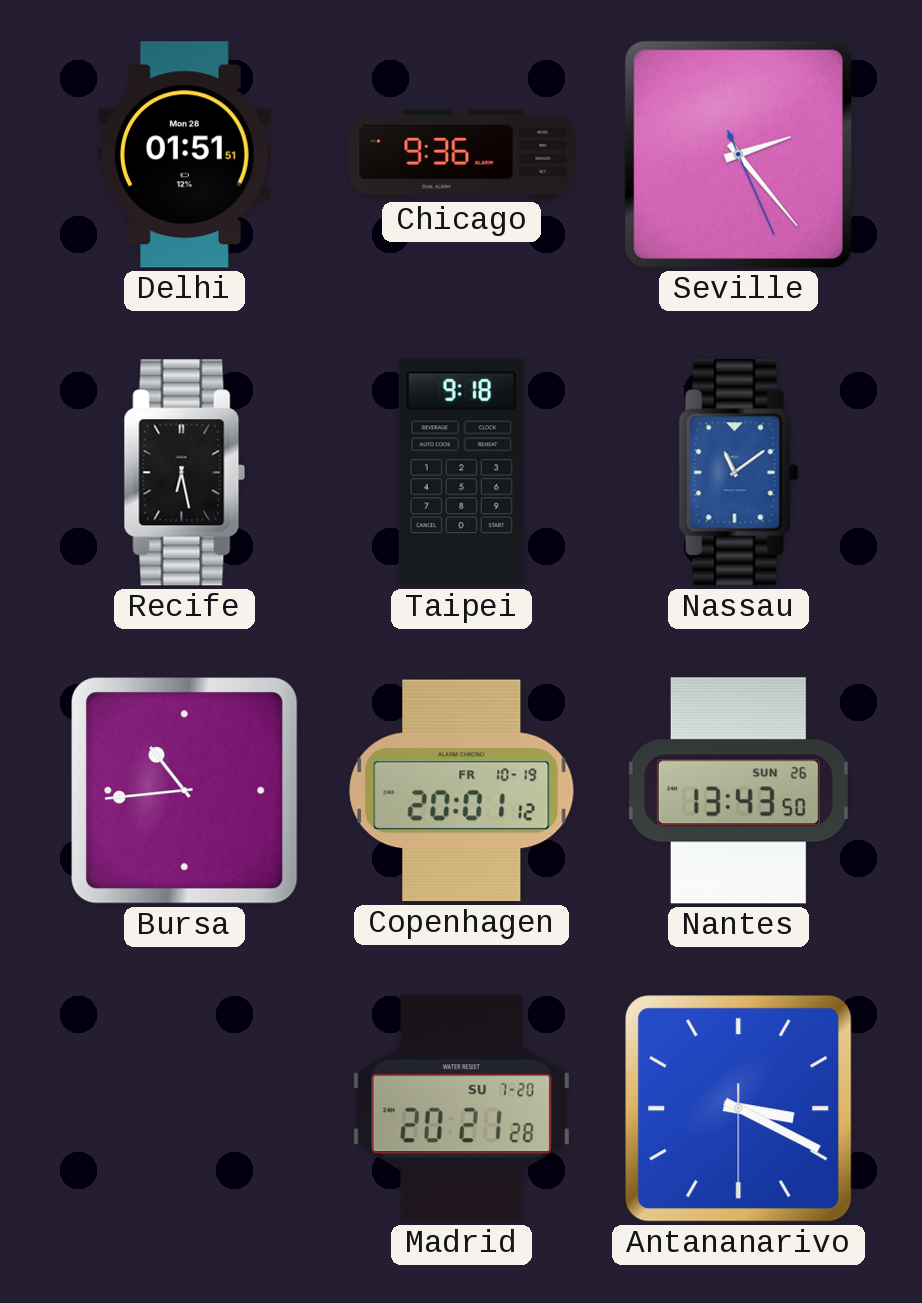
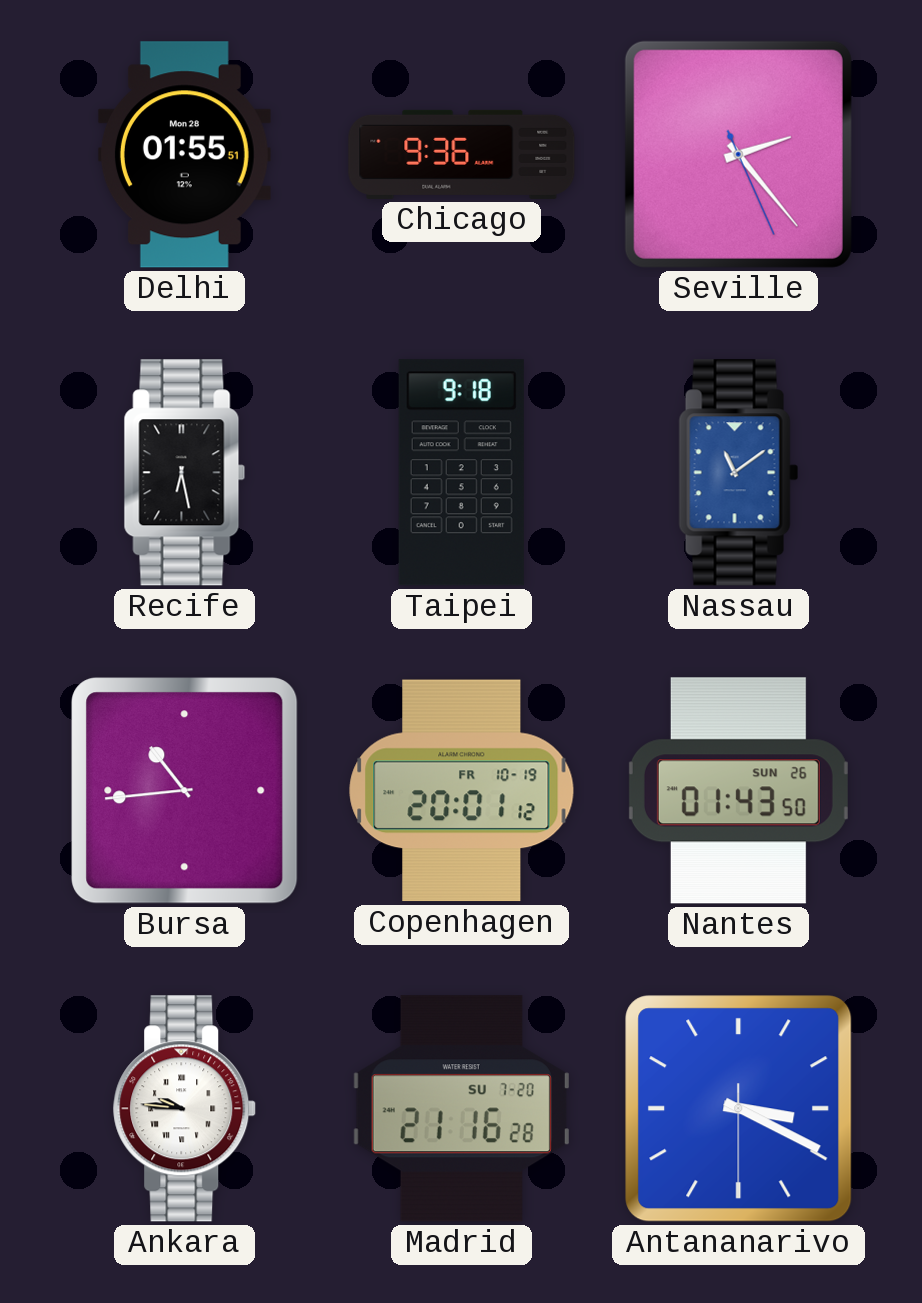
Delhi: 01:51 -> 01:55 (184, 155)
Nantes: 13:43 -> 01:43 (738, 791)
Ankara: none -> 9:46 (185, 1109)
Madrid: 20:21 -> 21:16 (461, 1109)
